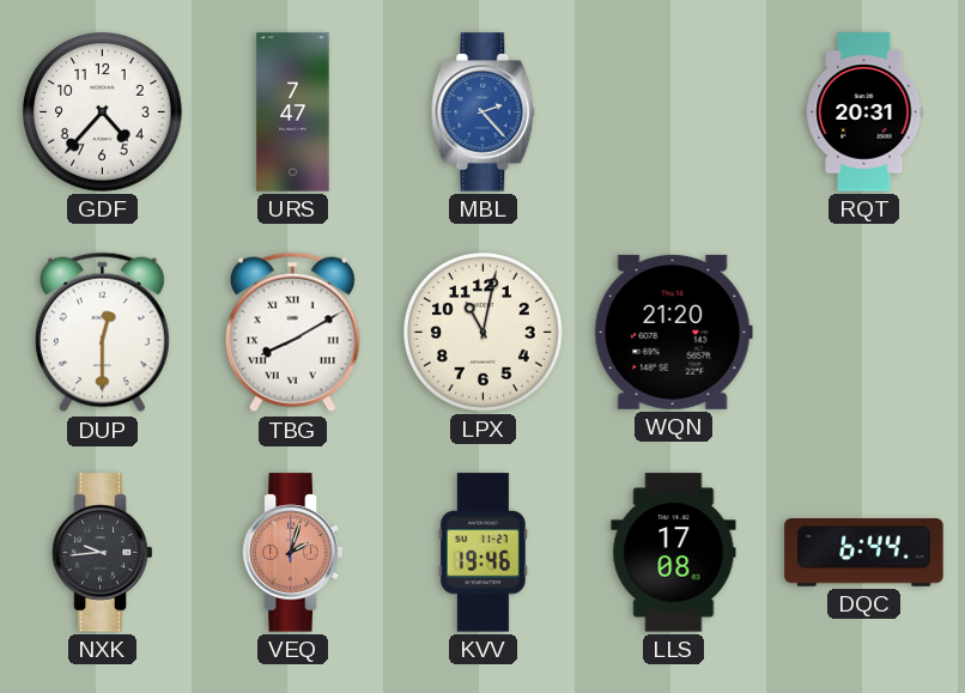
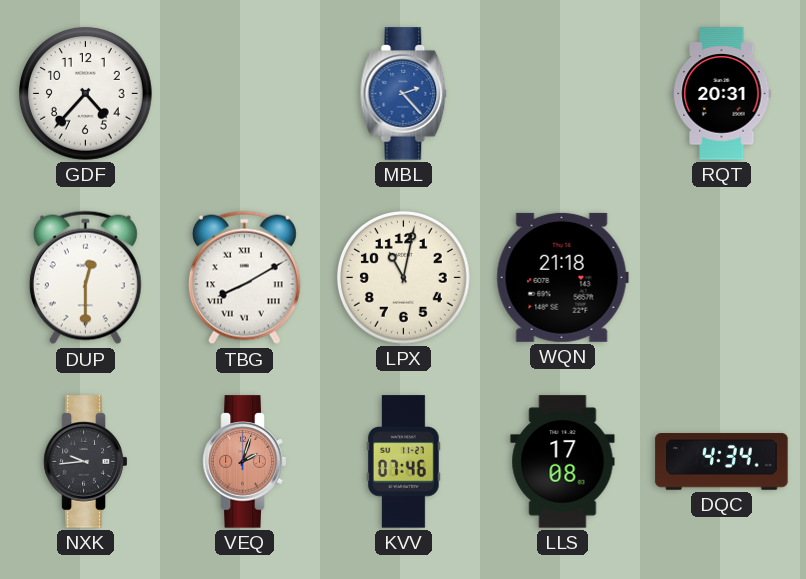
URS: 7:47 -> none (293, 113)
WQN: 21:20 -> 21:18 (562, 277)
KVV: 19:46 -> 07:46 (403, 462)
DQC: 6:44 -> 4:34 (722, 462)
